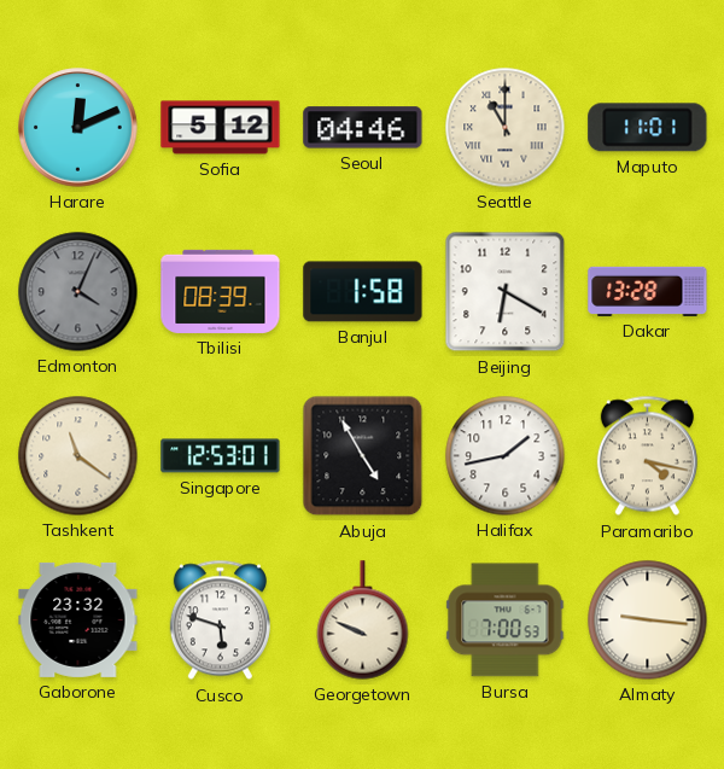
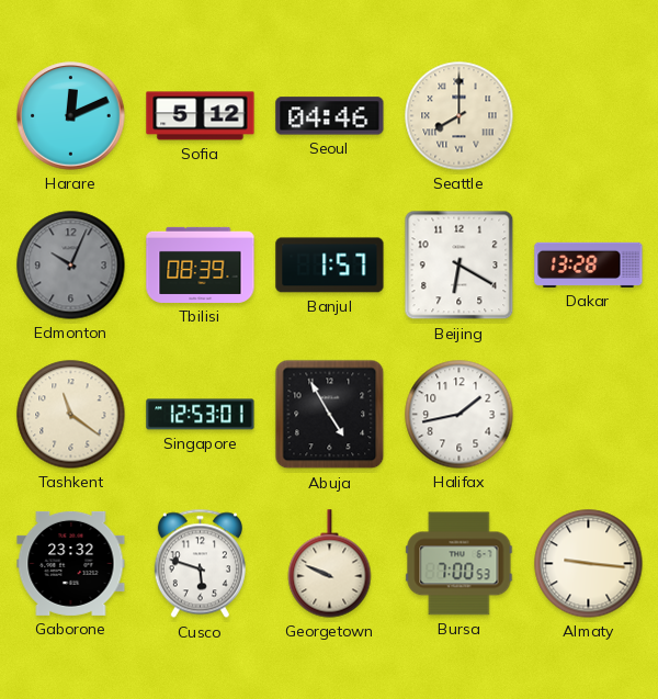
Seattle: 11:00 -> 8:00 (460, 116)
Maputo: 11:01 -> none (648, 128)
Edmonton: 4:04 -> 10:04 (71, 266)
Banjul: 1:58 -> 1:57 (330, 266)
Paramaribo: 4:17 -> none (647, 456)
